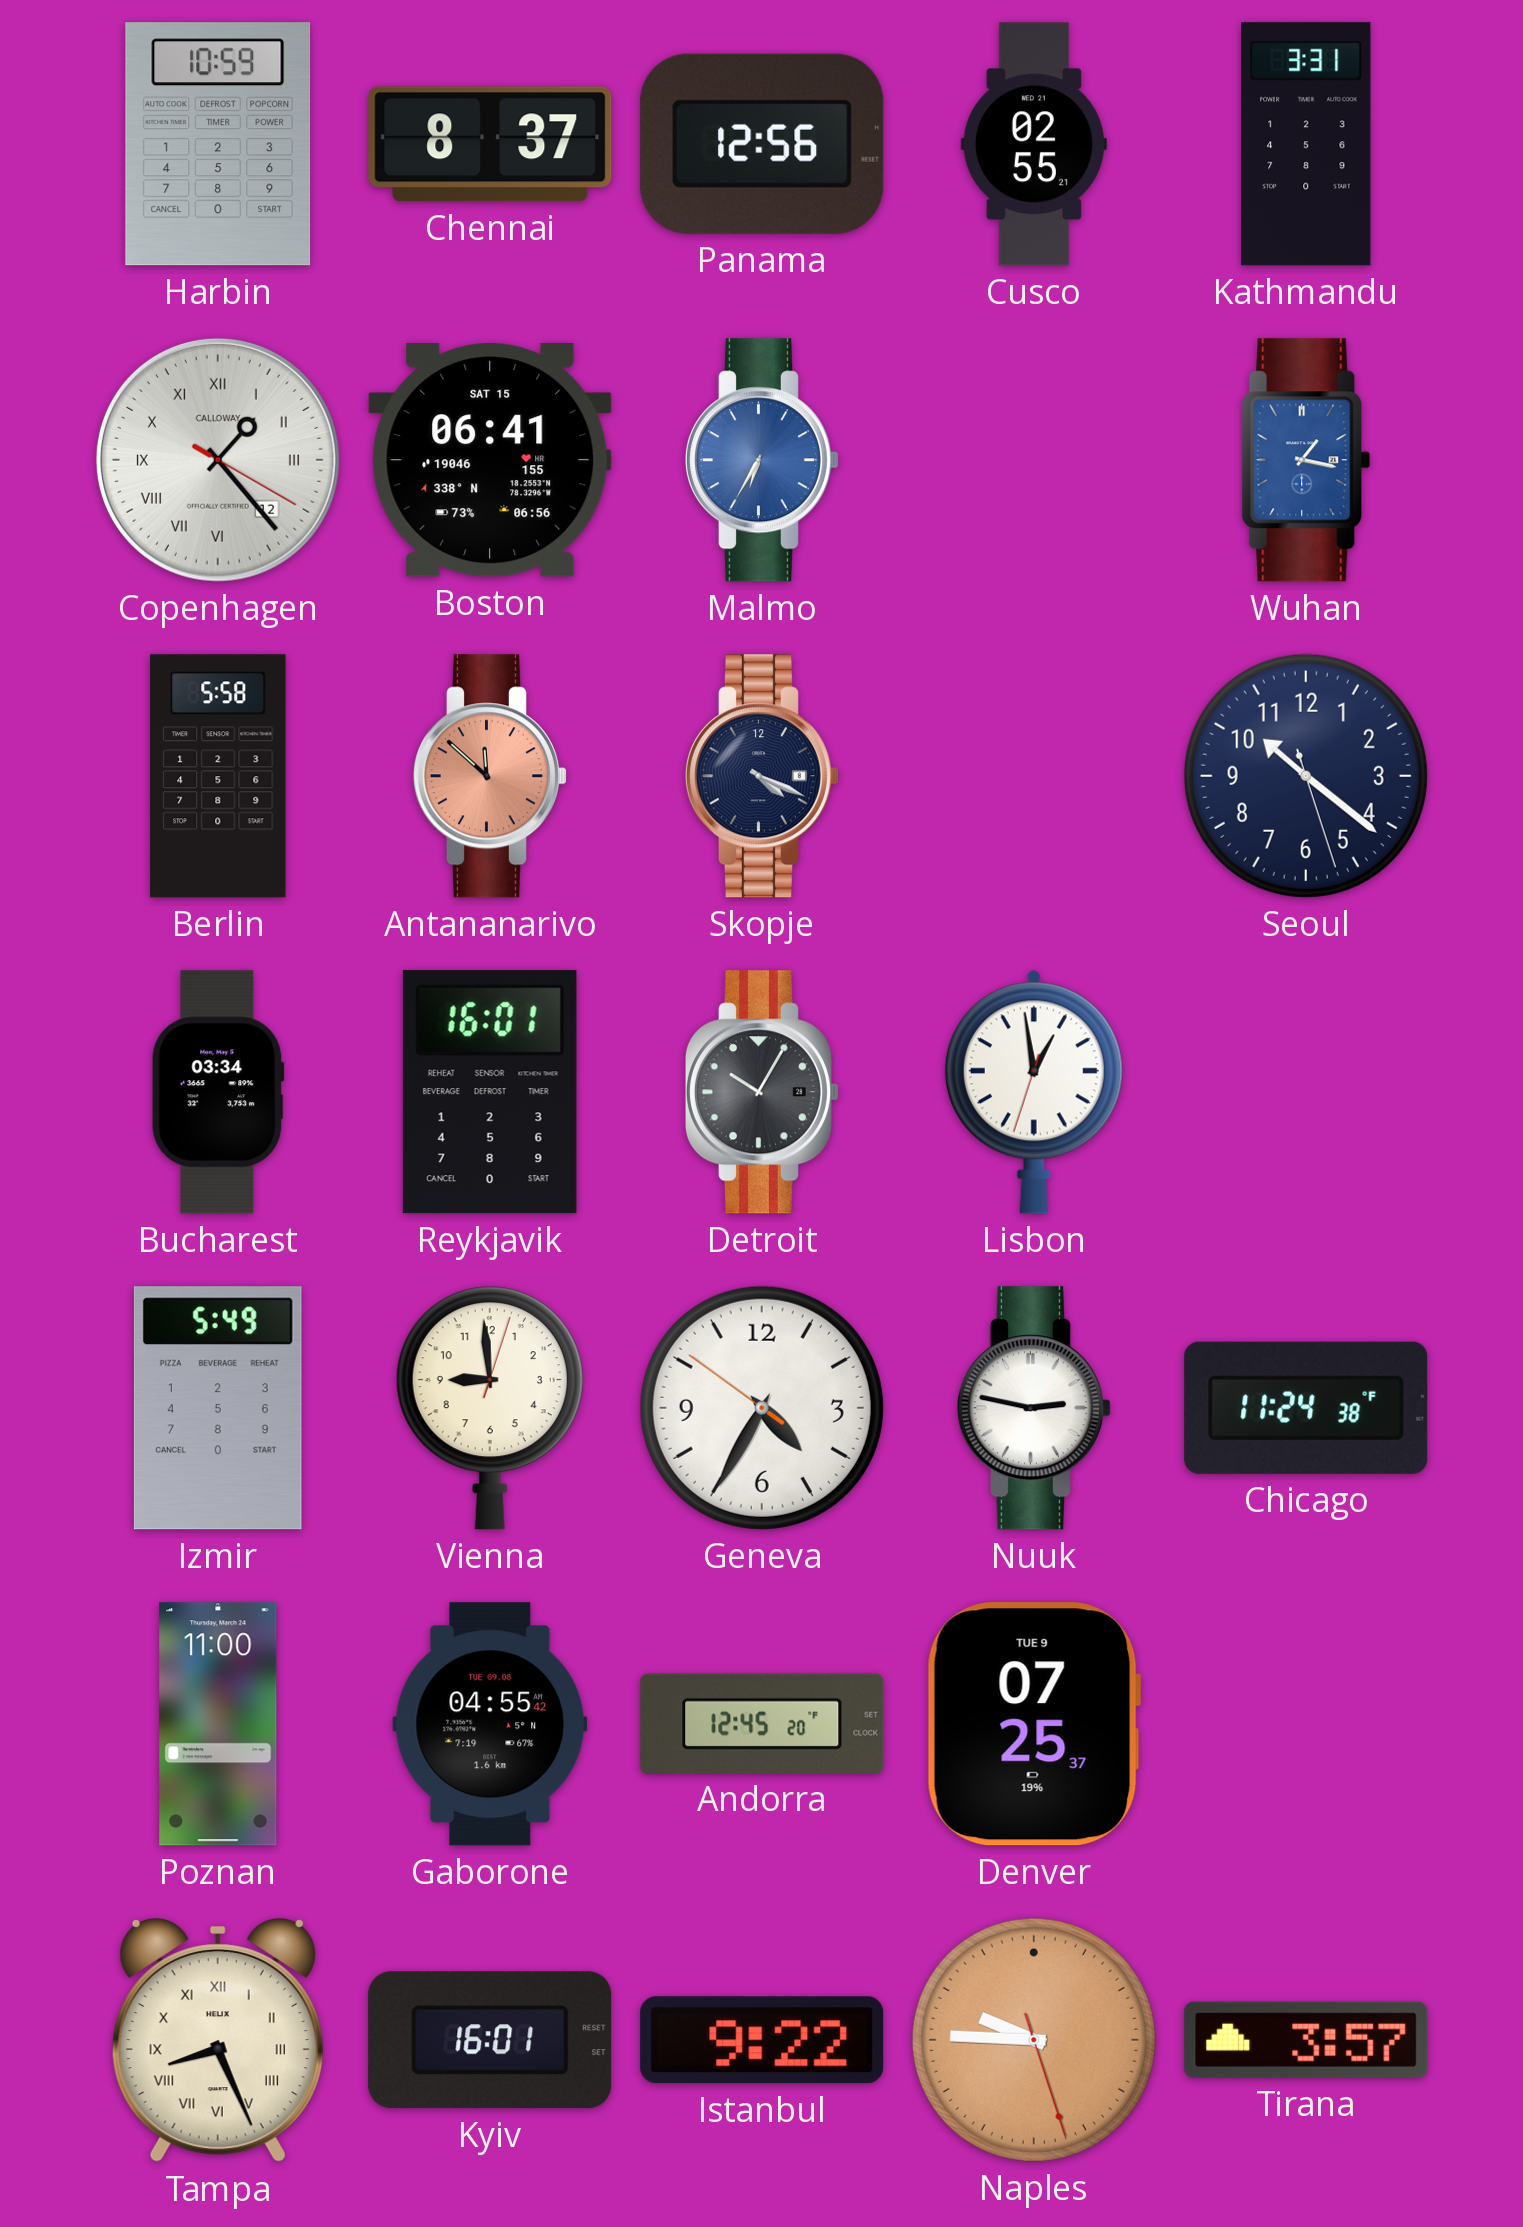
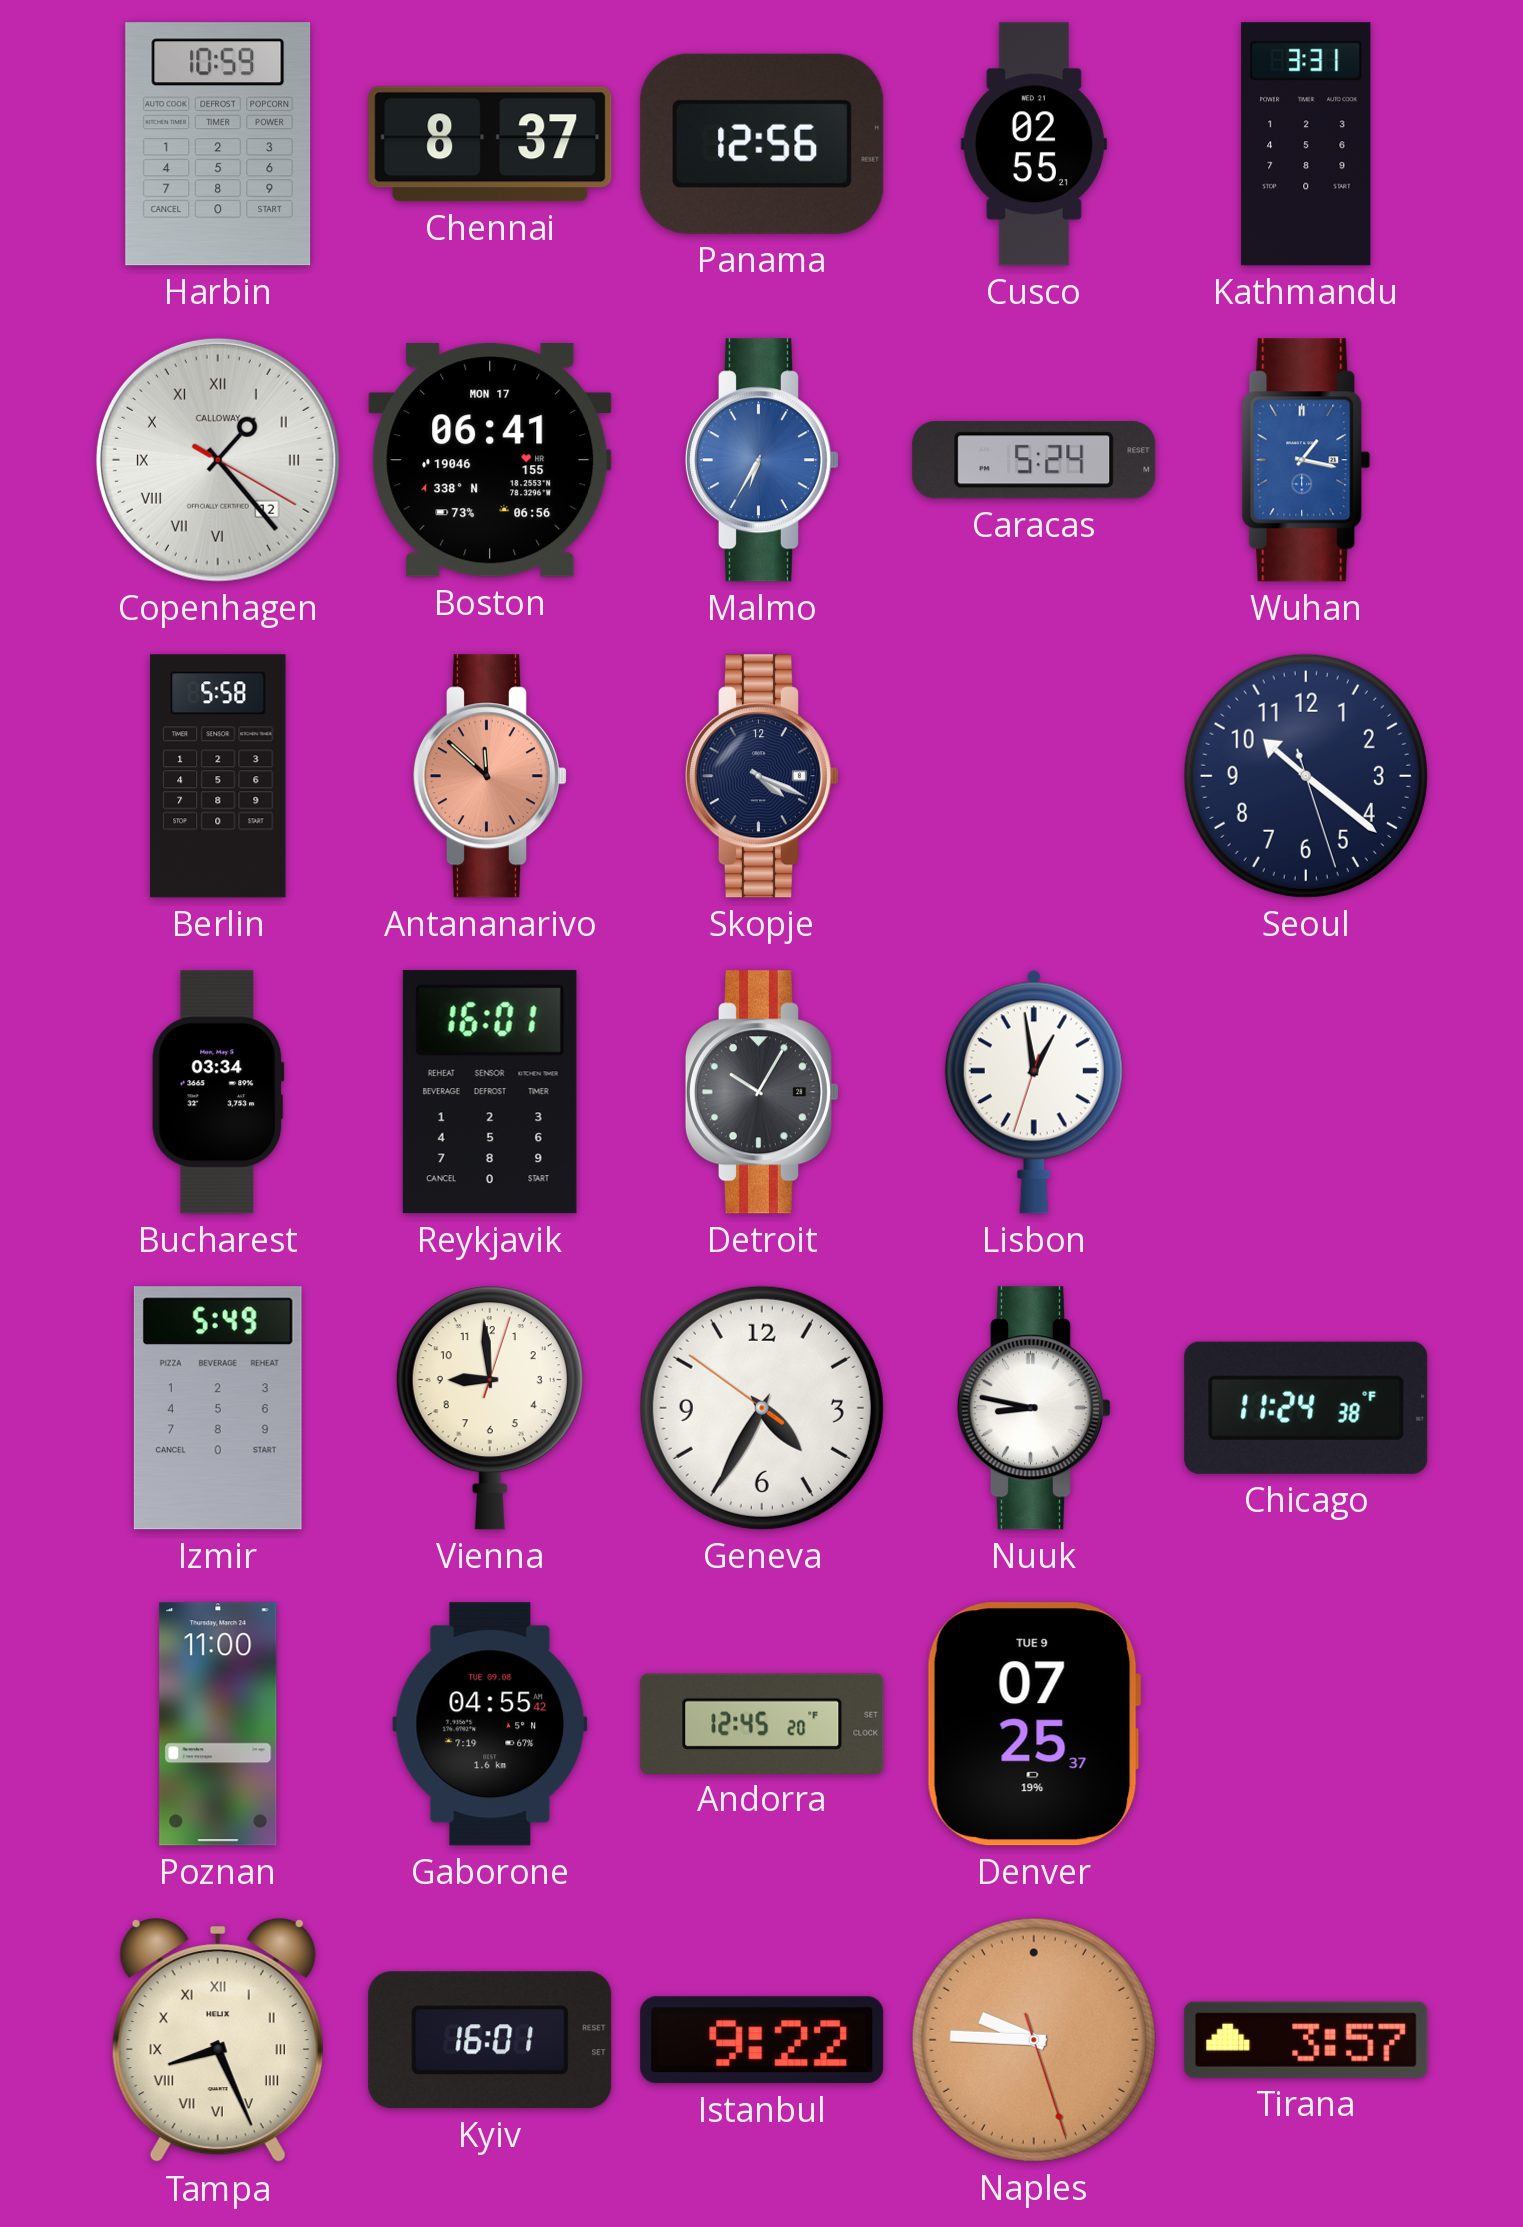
Boston date: SAT 15 -> MON 17 (490, 461)
Caracas: none -> 5:24 (1034, 460)
Nuuk: 2:47 -> 8:47 (1034, 1408)
